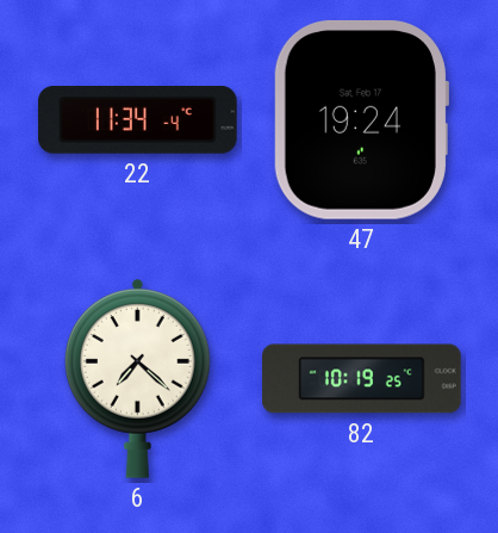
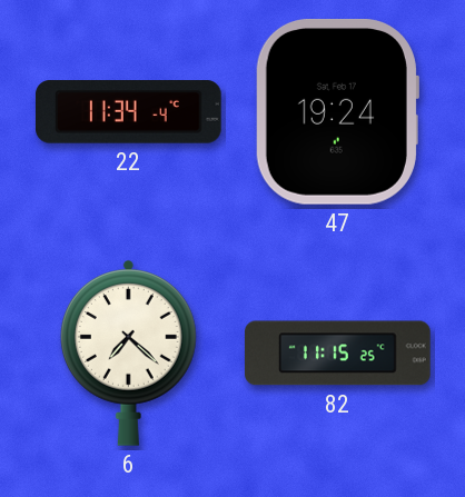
82: 10:19 -> 11:15 (338, 354)
